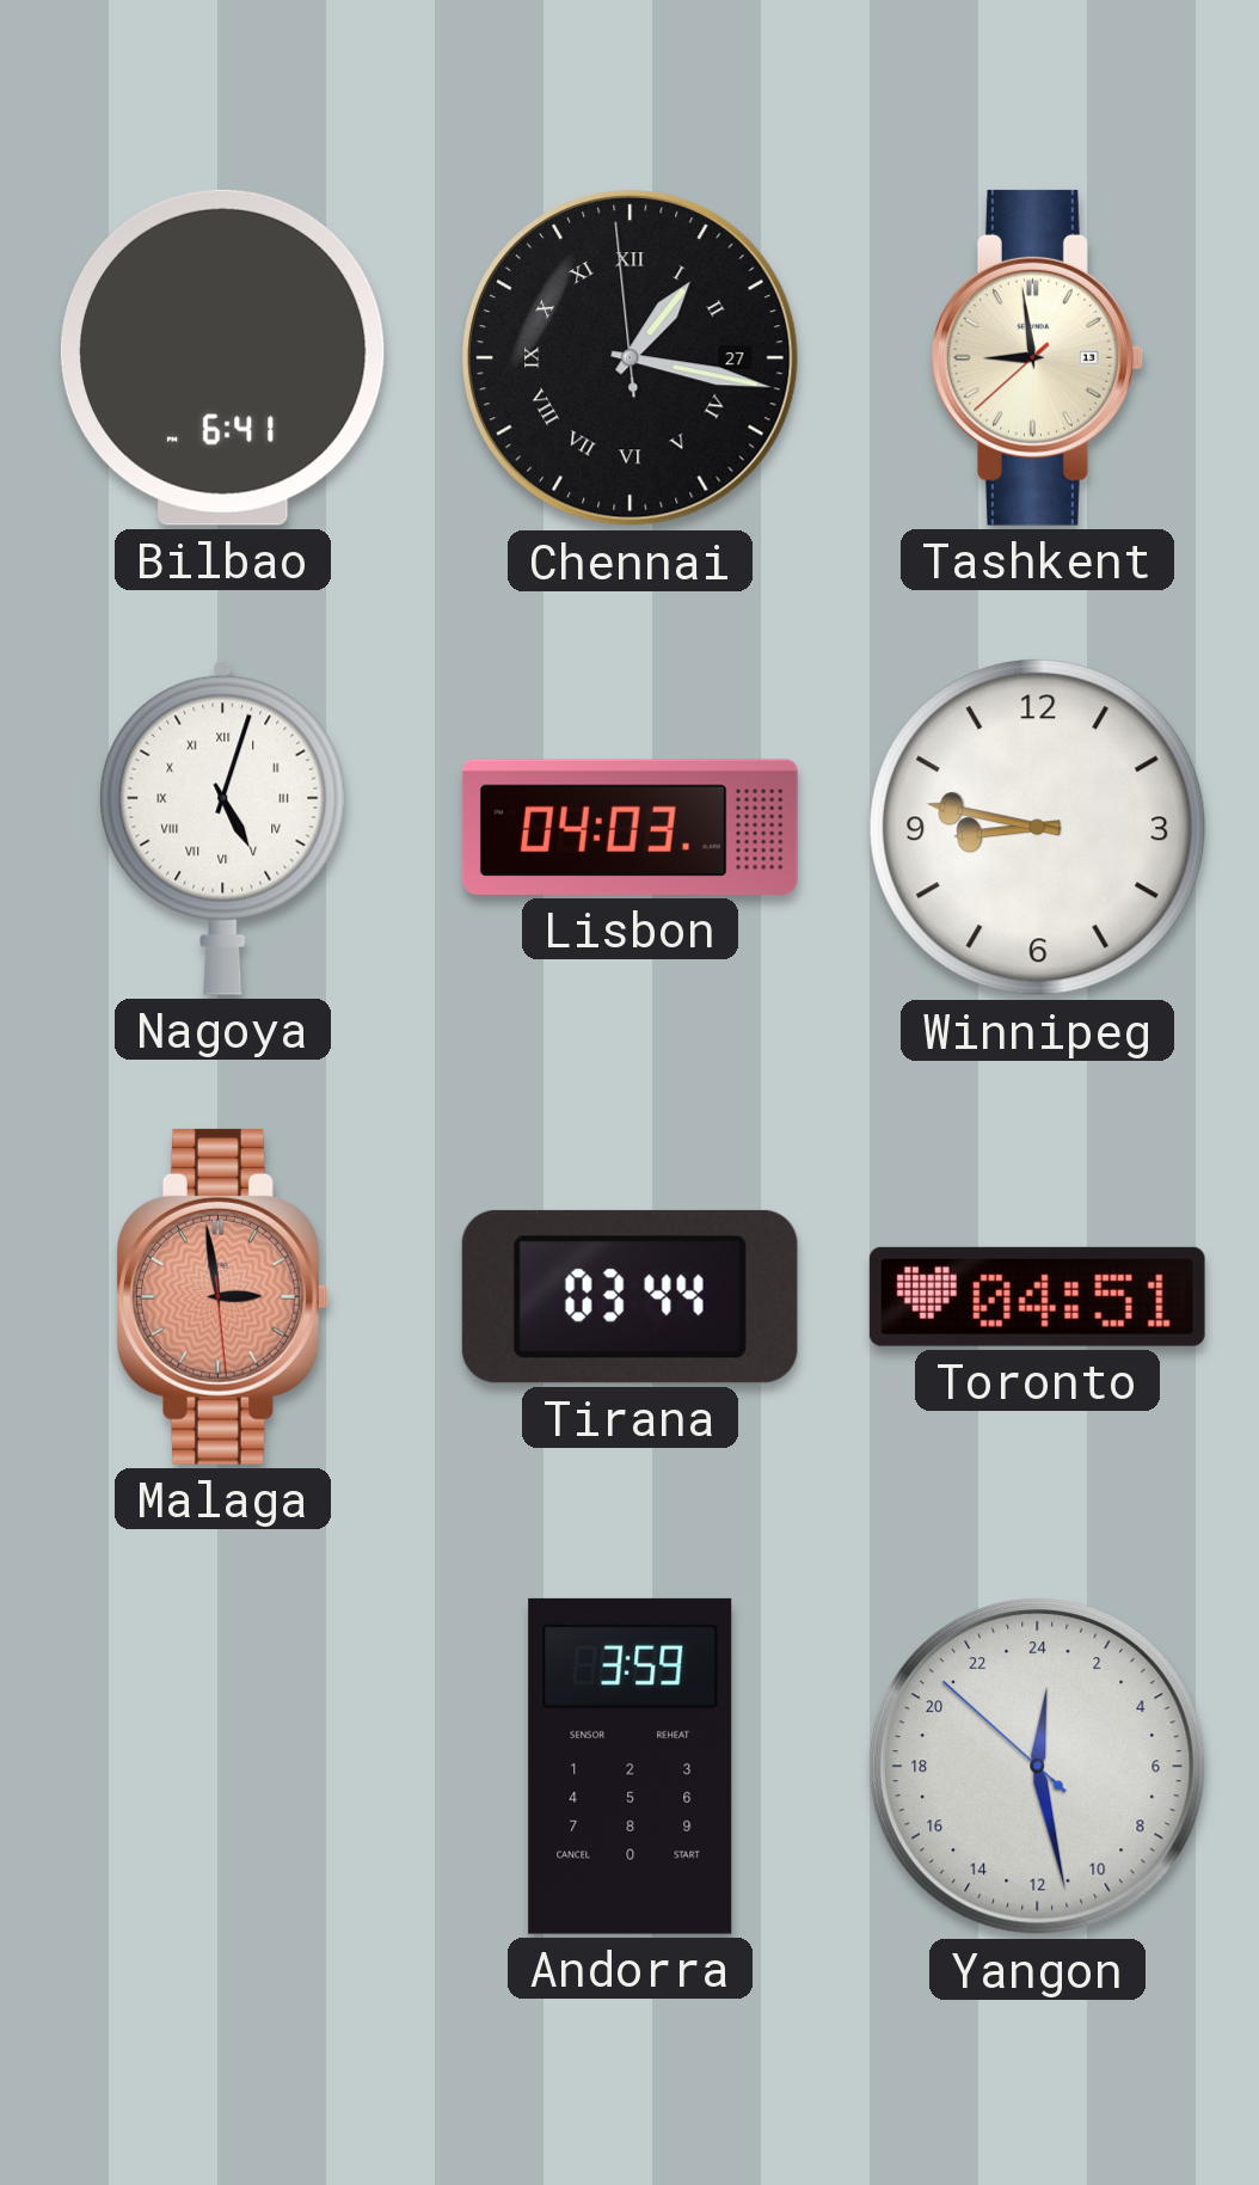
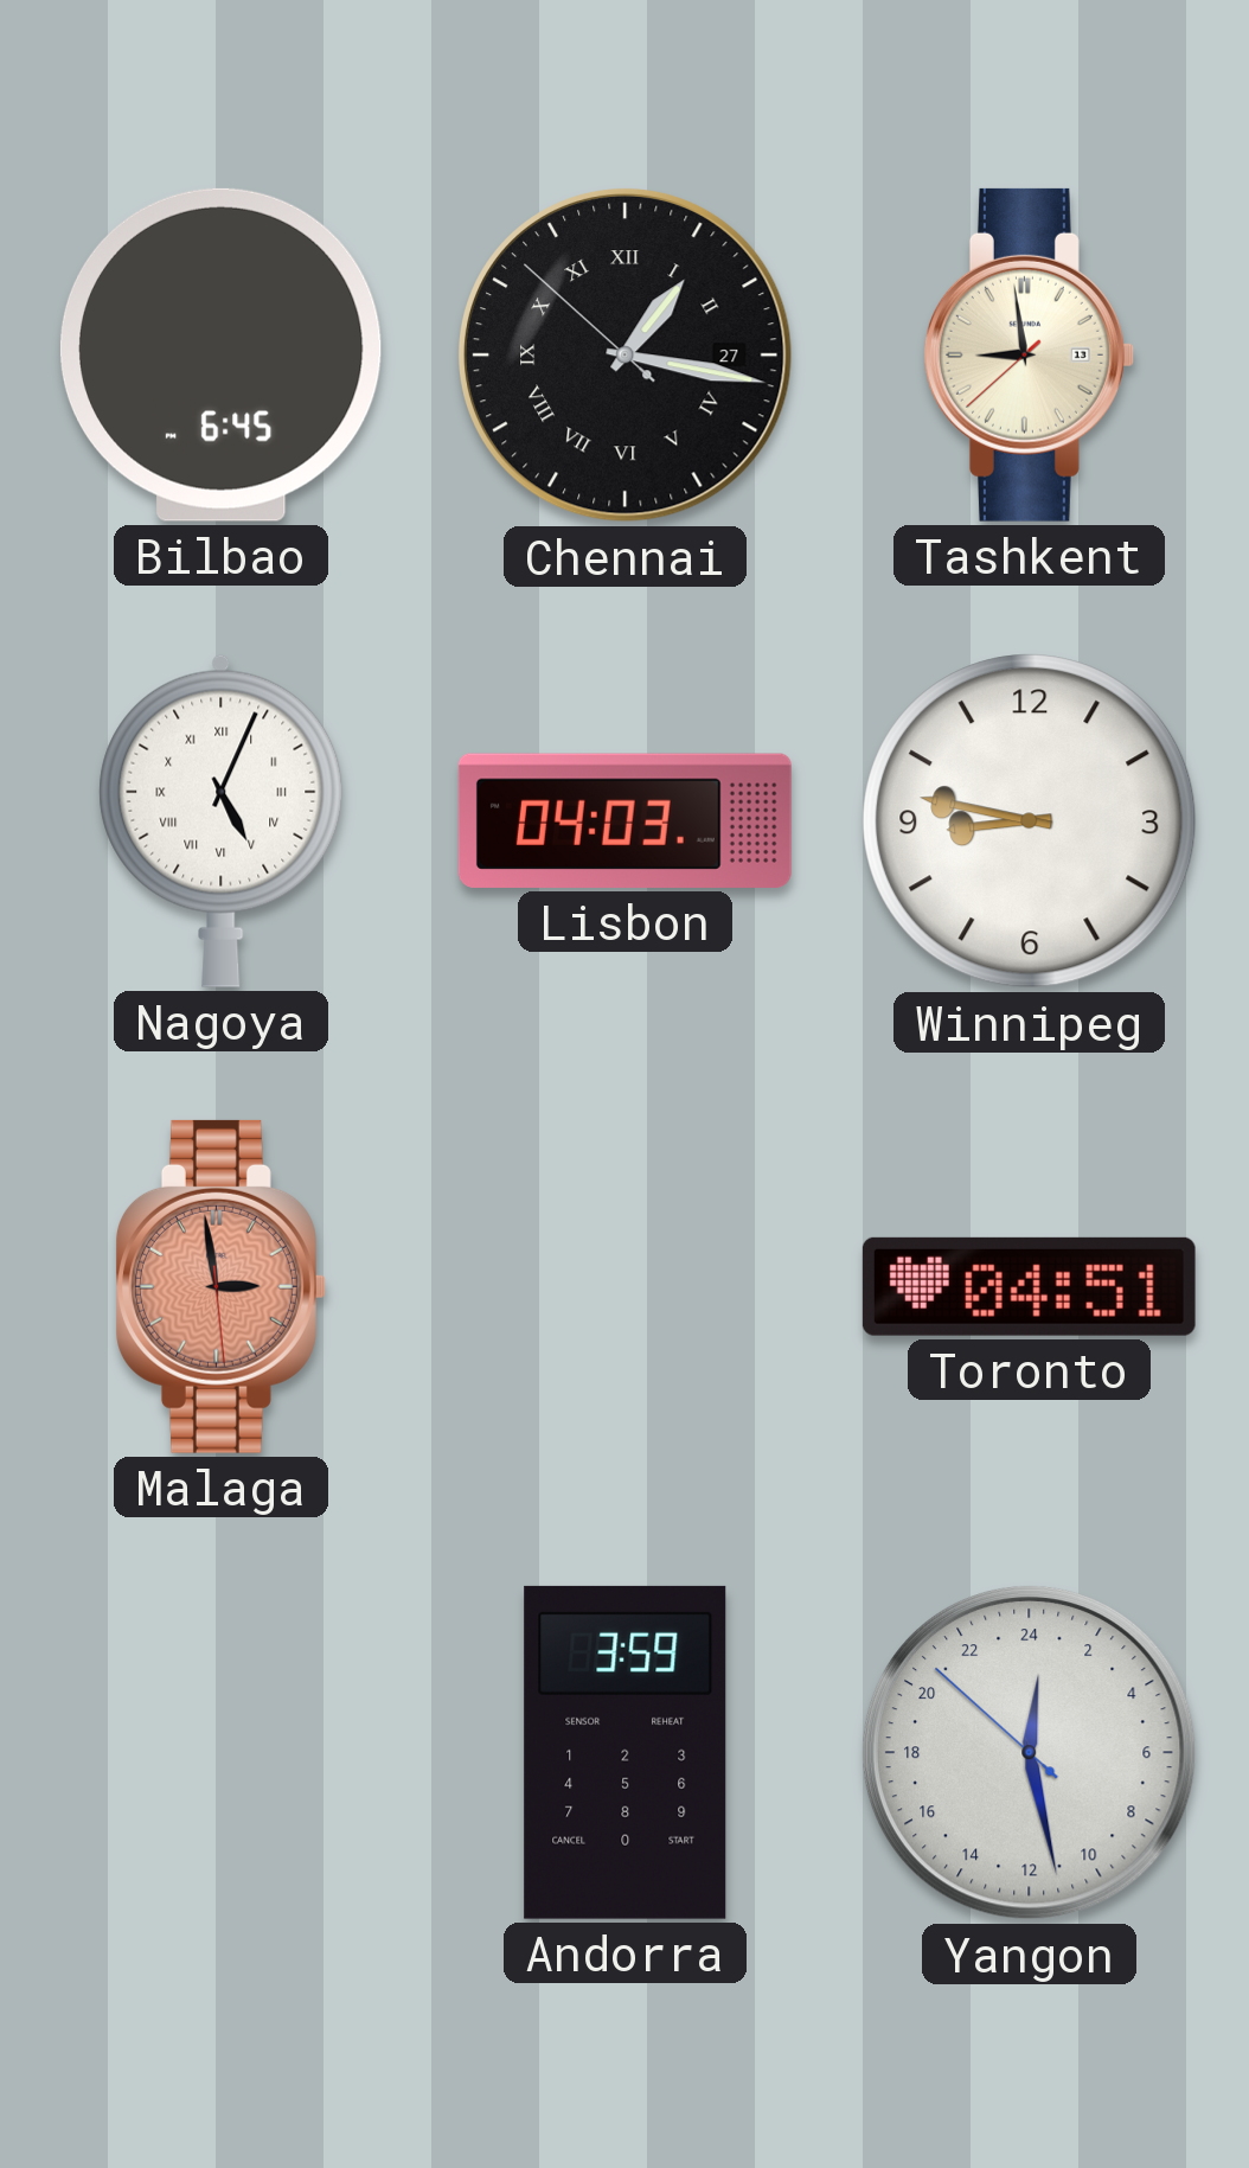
Bilbao: 6:41 -> 6:45 (220, 354)
Chennai: 1:16:59 -> 1:16:52 (624, 354)
Nagoya: 5:03 -> 5:04 (222, 820)
Tirana: 03:44 -> none (629, 1296)
